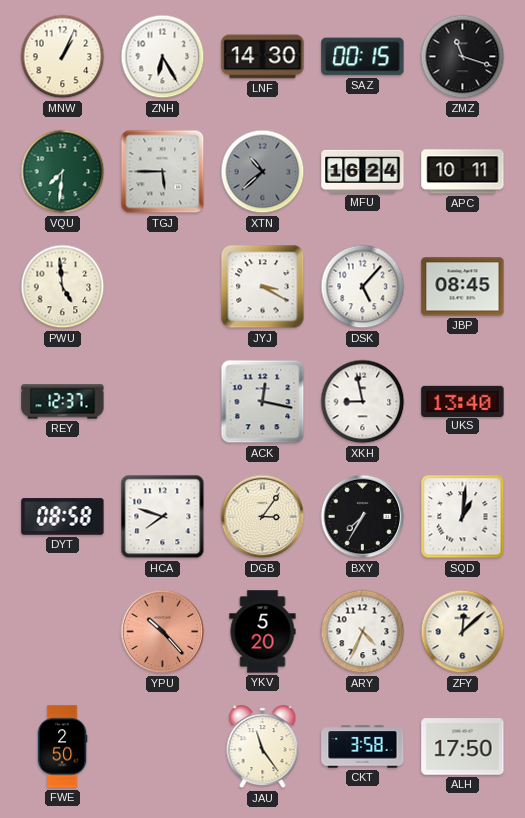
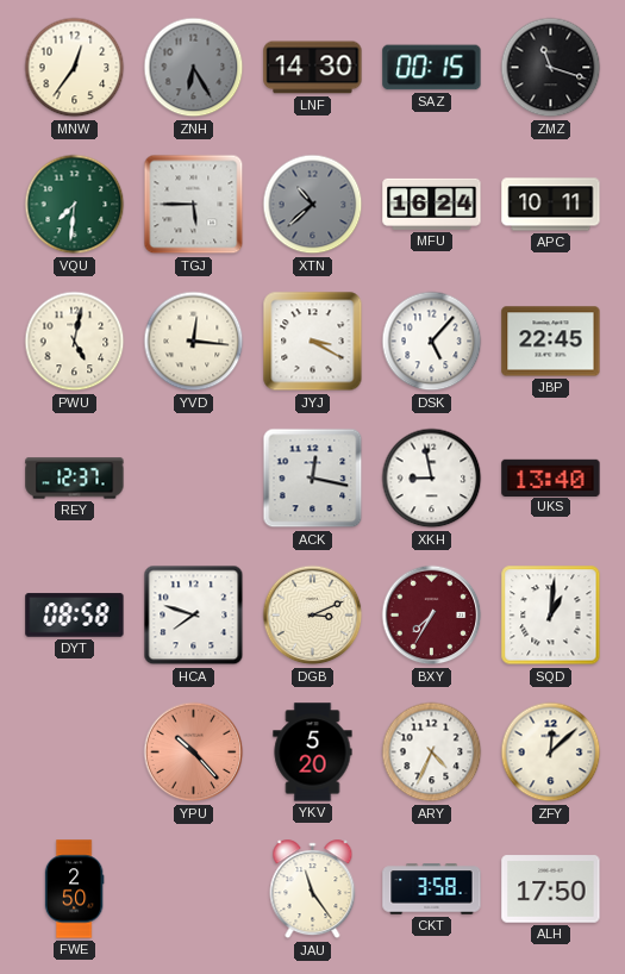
MNW: 1:04 -> 12:36 (75, 68)
ZNH dial: white -> grey (194, 68)
PWU: 4:59 -> 5:02 (75, 342)
YVD: none -> 12:16 (194, 342)
JBP: 08:45 -> 22:45 (551, 342)
DGB: 3:06 -> 3:11 (313, 616)
BXY dial: black -> burgundy (432, 616)
